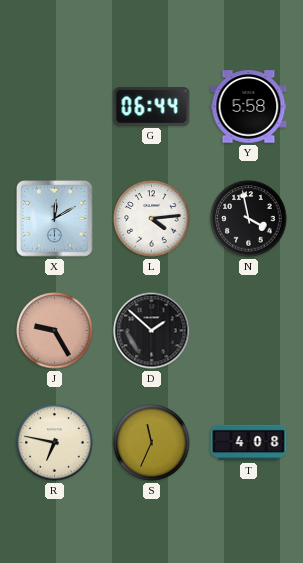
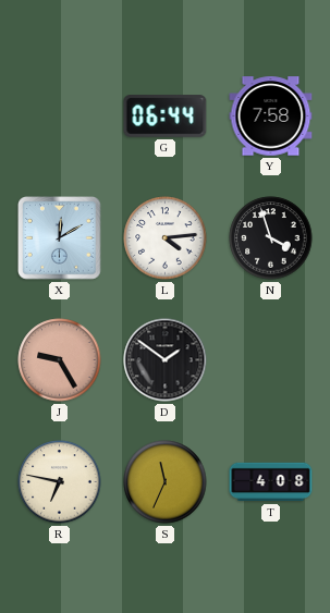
Y: 5:58 -> 7:58 (271, 117)
N: 3:58 -> 3:57 (271, 238)
D: 1:52 -> 1:51 (166, 360)
